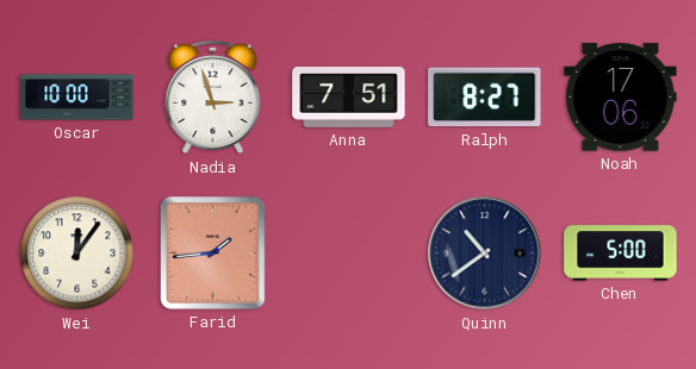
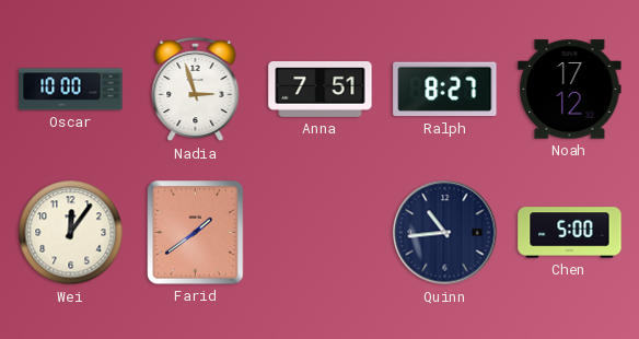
Noah: 17:06 -> 17:12 (570, 90)
Farid: 1:44 -> 1:39 (196, 233)
Quinn: 10:39 -> 10:44 (445, 233)
